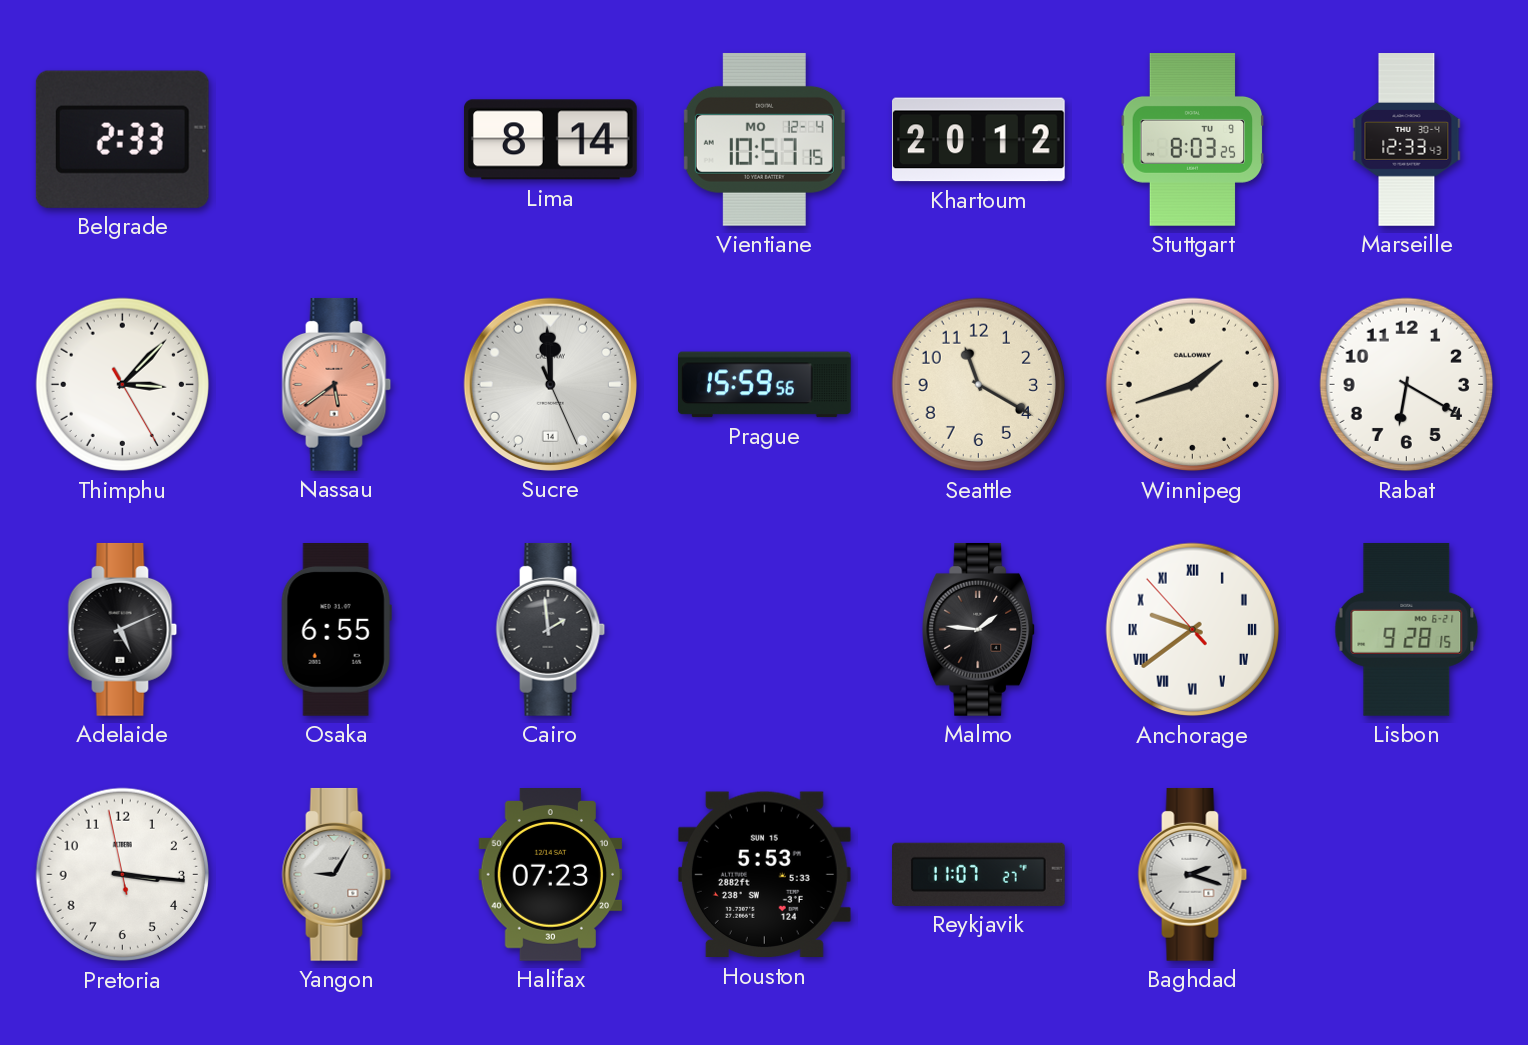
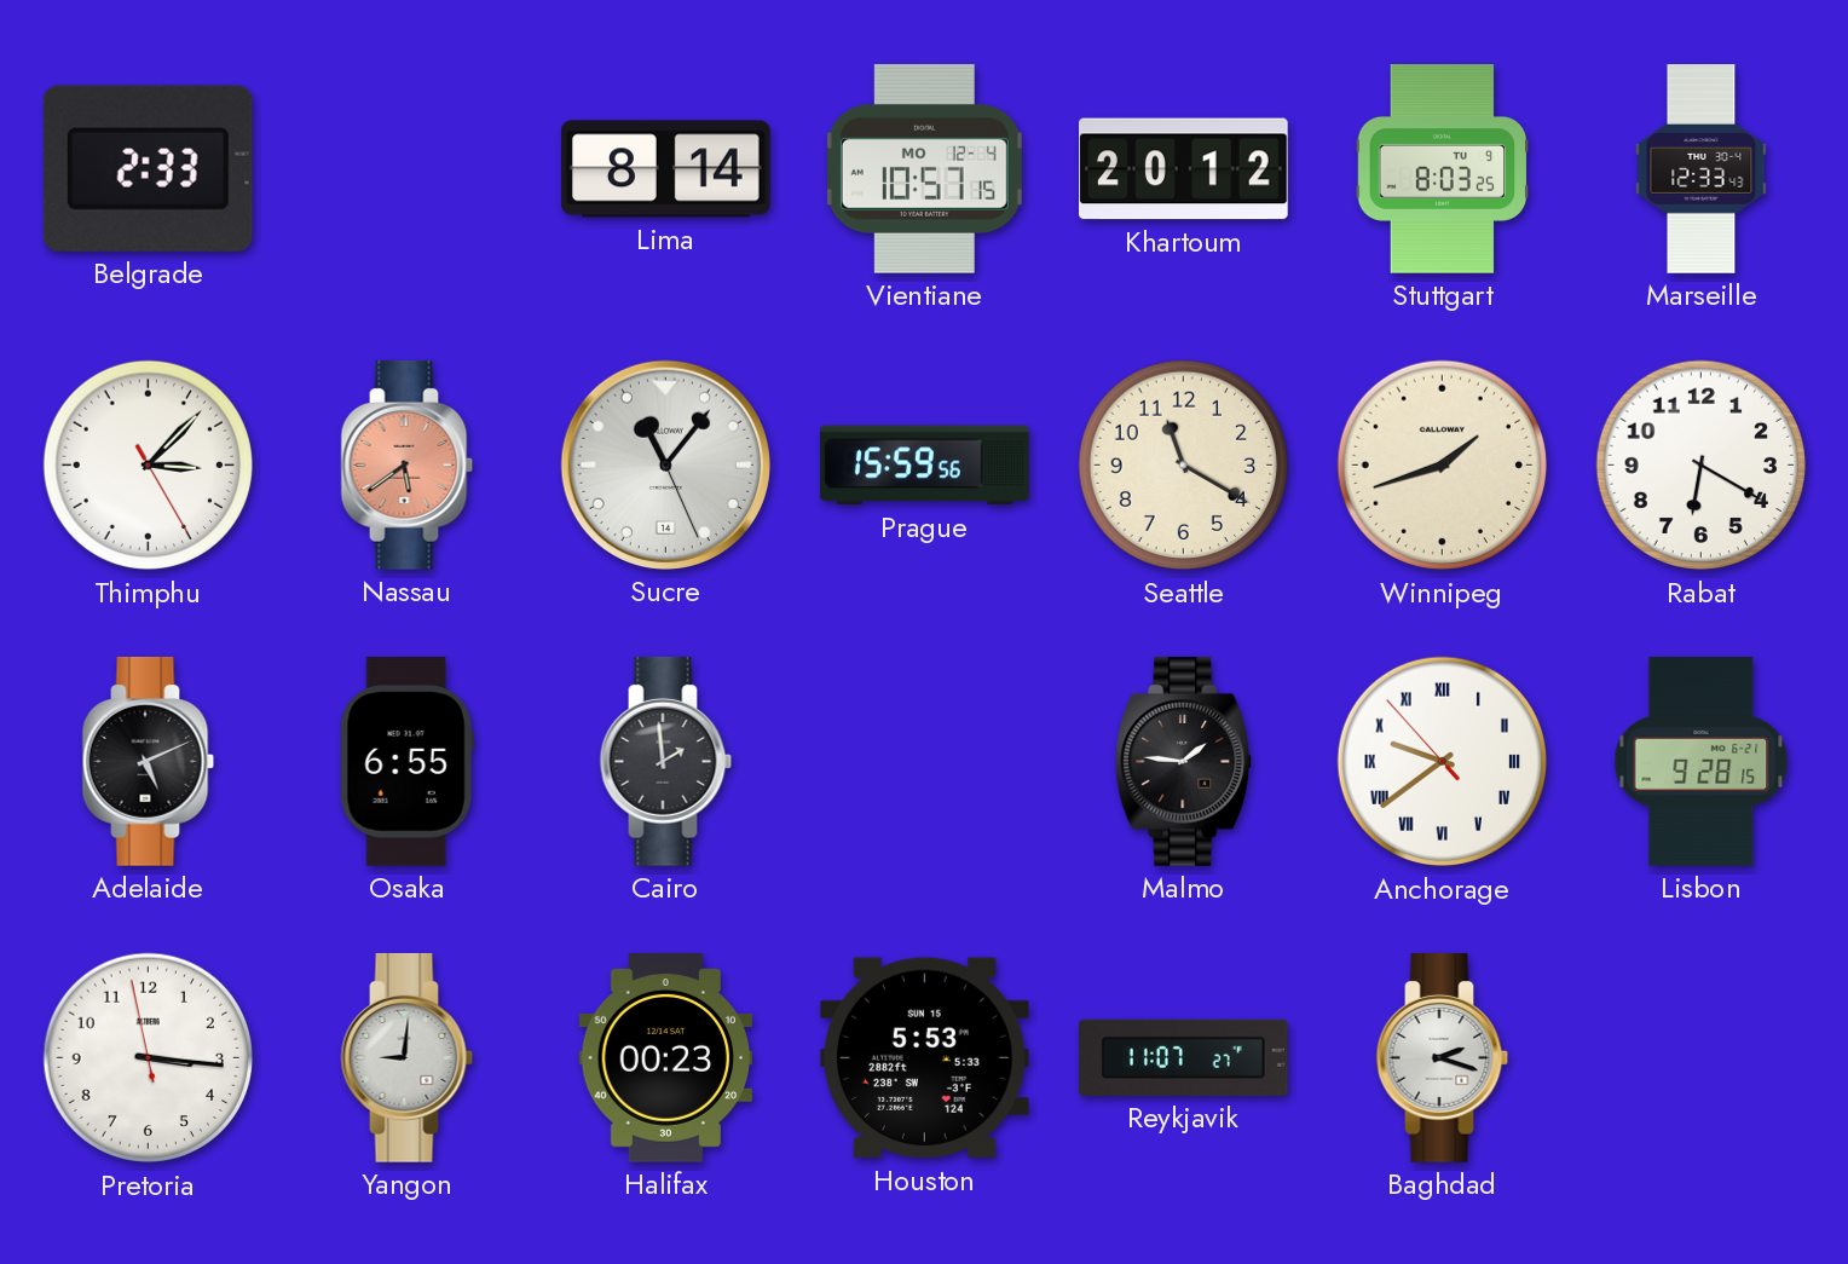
Sucre: 11:59 -> 11:06 (665, 464)
Yangon: 9:05 -> 9:01 (408, 1057)
Halifax: 07:23 -> 00:23 (666, 1058)
